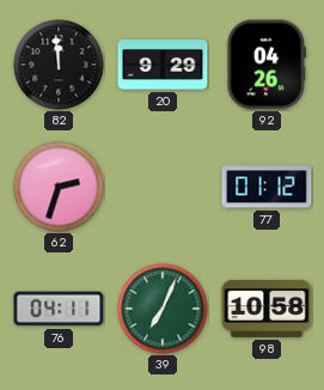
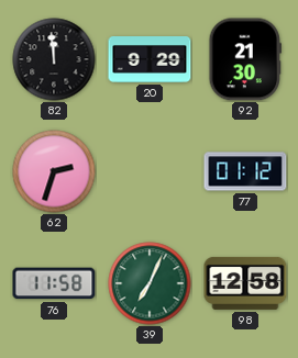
92: 04:26 -> 21:30 (244, 59)
76: 04:11 -> 11:58 (54, 283)
98: 10:58 -> 12:58 (245, 283)
